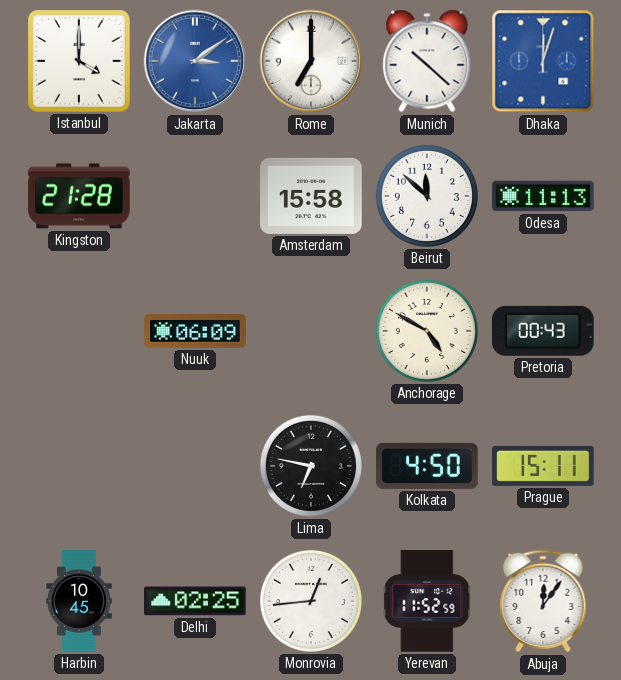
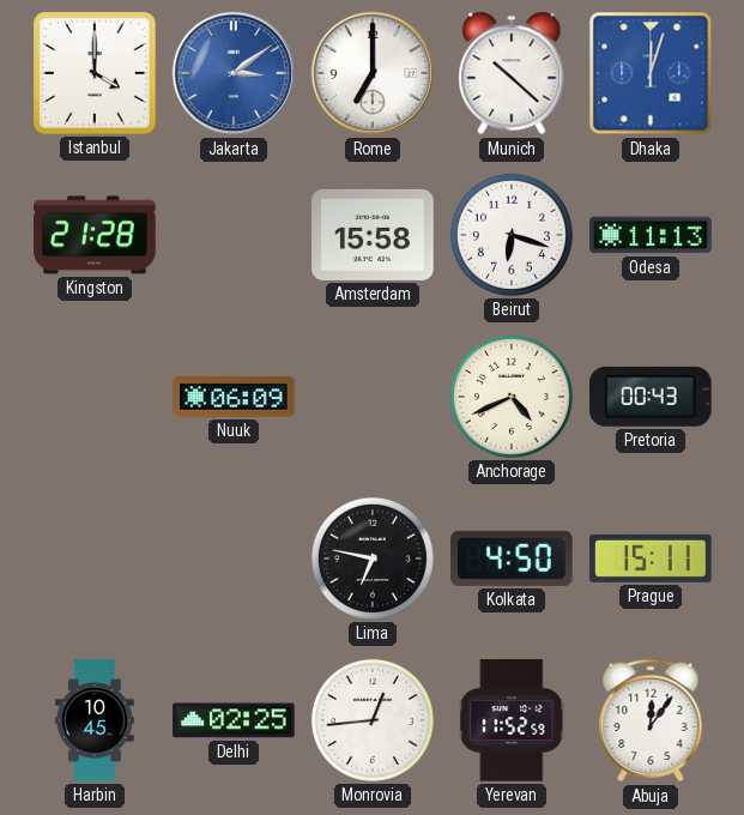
Beirut: 11:52 -> 6:18 (512, 235)
Anchorage: 4:50 -> 4:41 (512, 397)
